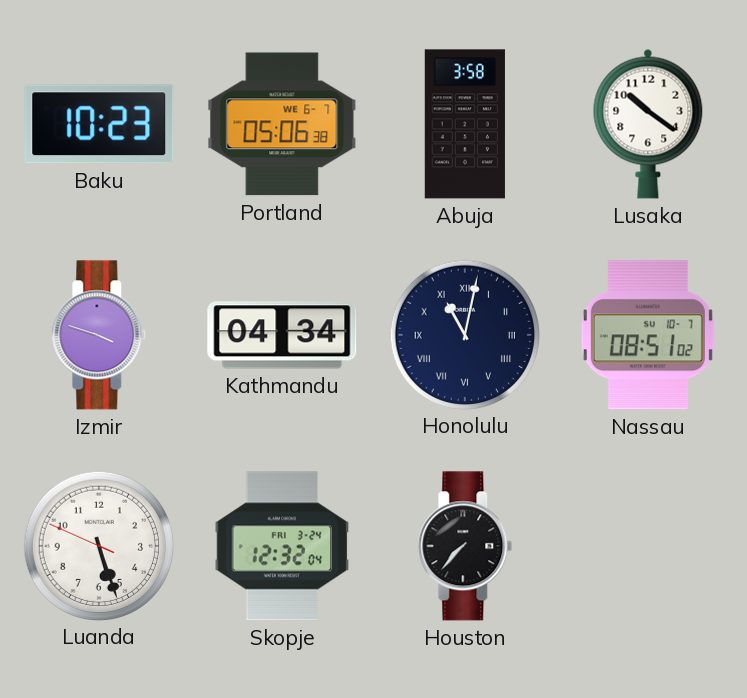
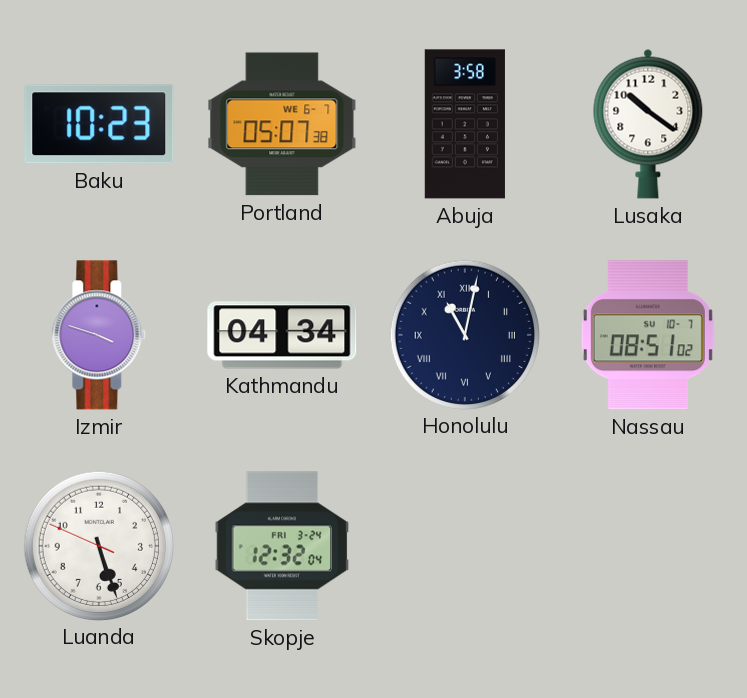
Portland: 05:06 -> 05:07 (282, 124)
Houston: 7:37 -> none (465, 546)
